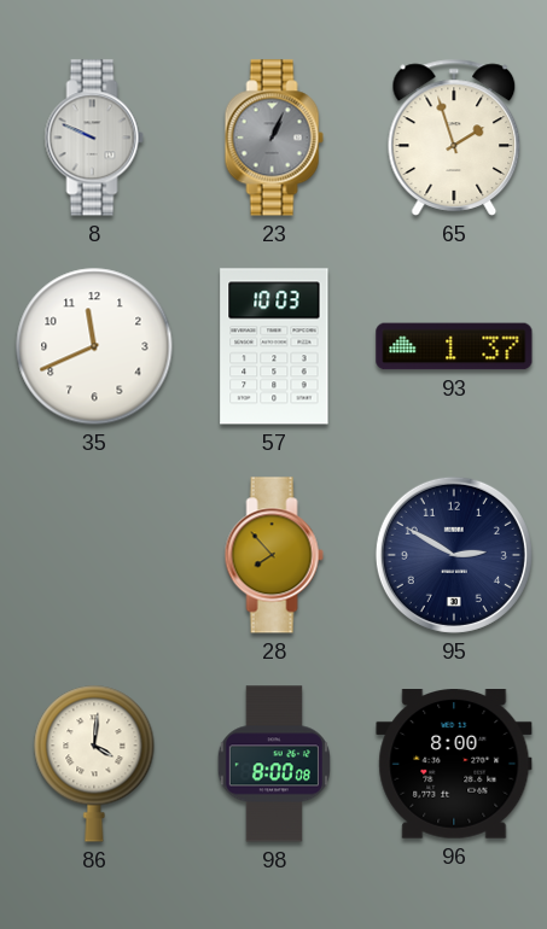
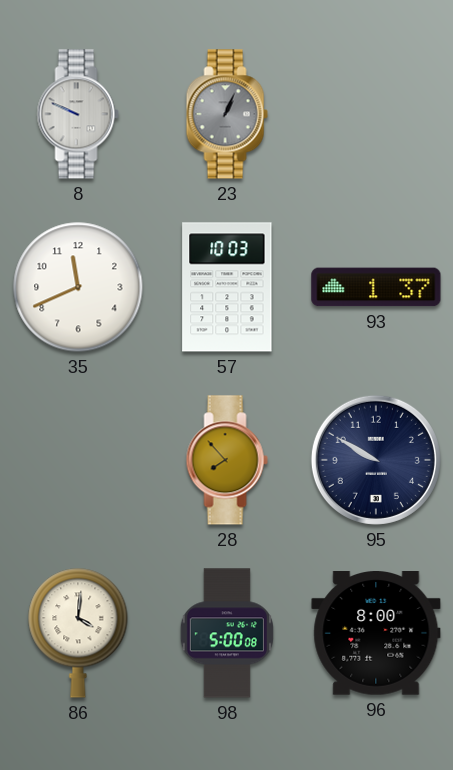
65: 1:57 -> none (454, 138)
95: 2:50 -> 9:50 (376, 460)
98: 8:00 -> 5:00 (227, 633)
